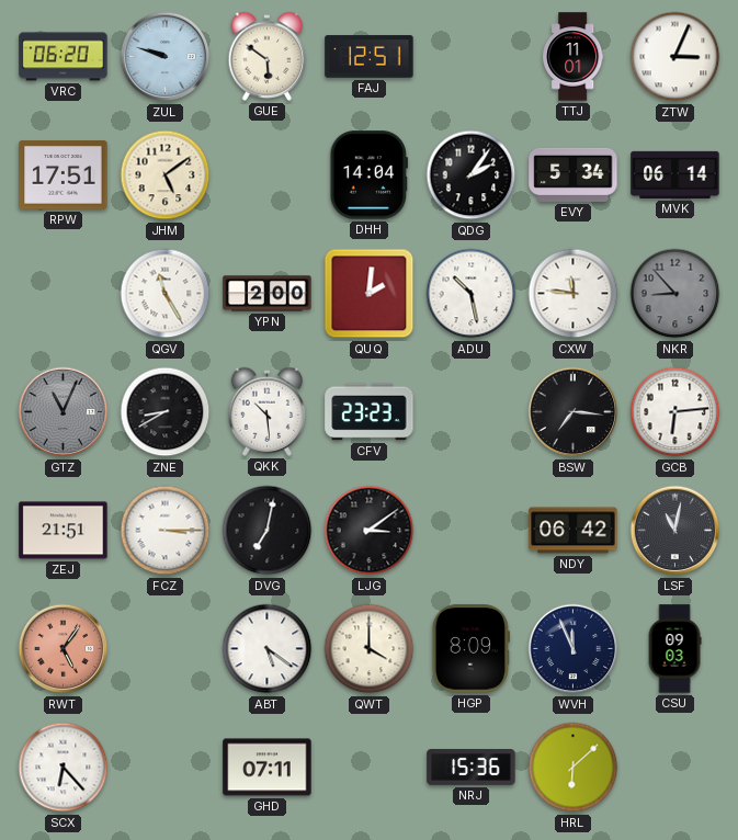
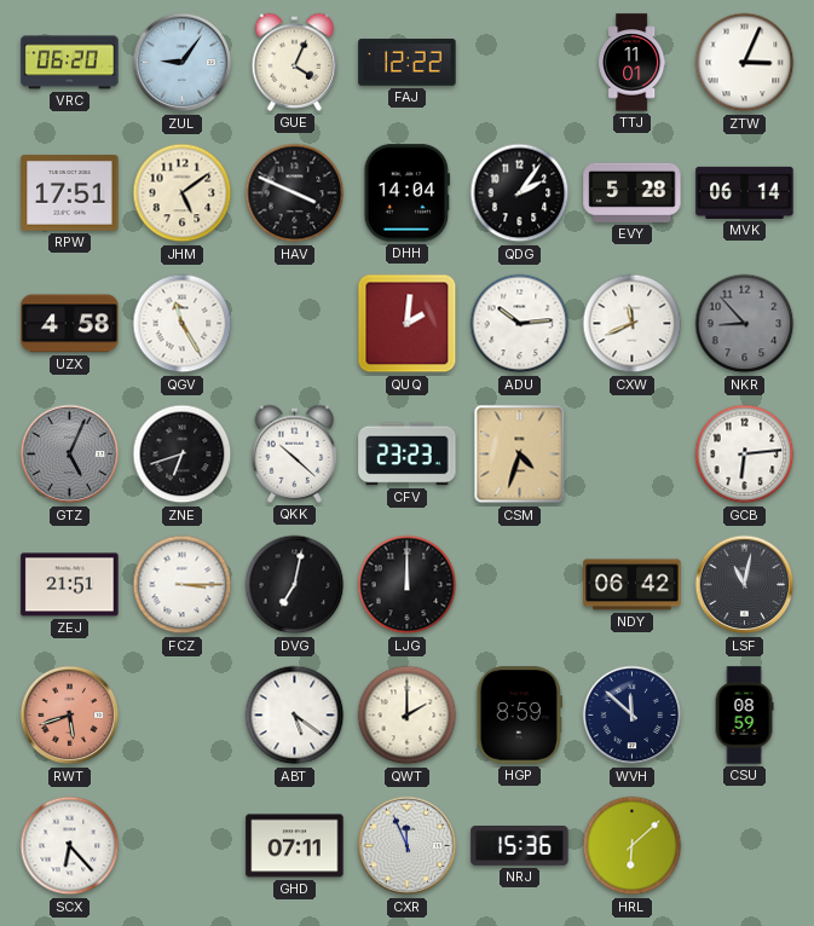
ZUL: 9:48 -> 9:06 (183, 63)
GUE: 5:51 -> 4:04 (295, 62)
FAJ: 12:51 -> 12:22 (408, 63)
HAV: none -> 3:49 (295, 193)
EVY: 5:34 -> 5:28 (633, 192)
UZX: none -> 4:58 (70, 324)
YPN: 2:00 -> none (268, 294)
ADU: 10:28 -> 10:14 (520, 324)
CXW: 11:46 -> 11:41 (633, 324)
GTZ: 11:04 -> 5:04 (70, 455)
ZNE: 8:40 -> 6:42 (183, 455)
QKK: 10:29 -> 10:22 (295, 453)
CSM: none -> 4:33 (520, 455)
BSW: 7:16 -> none (574, 412)
LJG: 3:09 -> 12:00 (408, 585)
RWT: 5:06 -> 5:42 (70, 716)
QWT: 4:00 -> 2:00 (408, 716)
HGP: 8:09 -> 8:59 (519, 716)
WVH: 11:56 -> 11:52 (633, 716)
CSU: 09:03 -> 08:59 (744, 716)
CXR: none -> 11:56 (408, 846)
